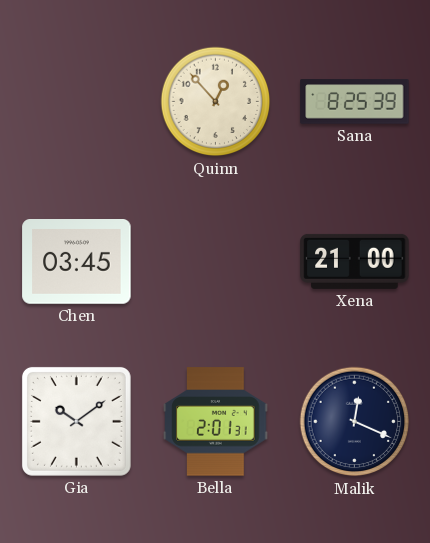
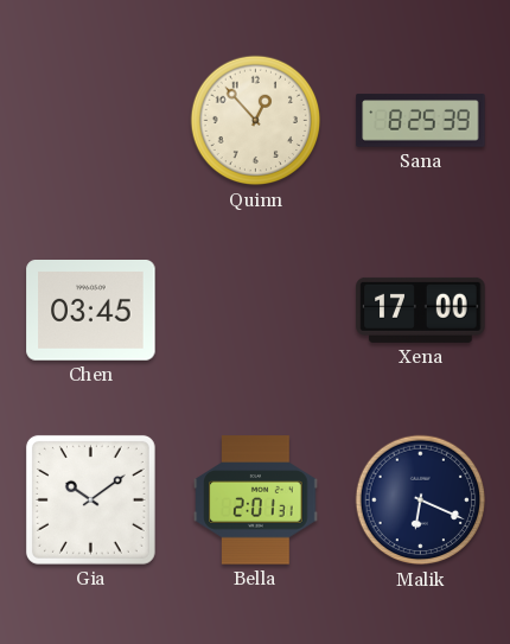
Xena: 21:00 -> 17:00 (421, 310)
Malik: 12:19 -> 6:19 (421, 500)
